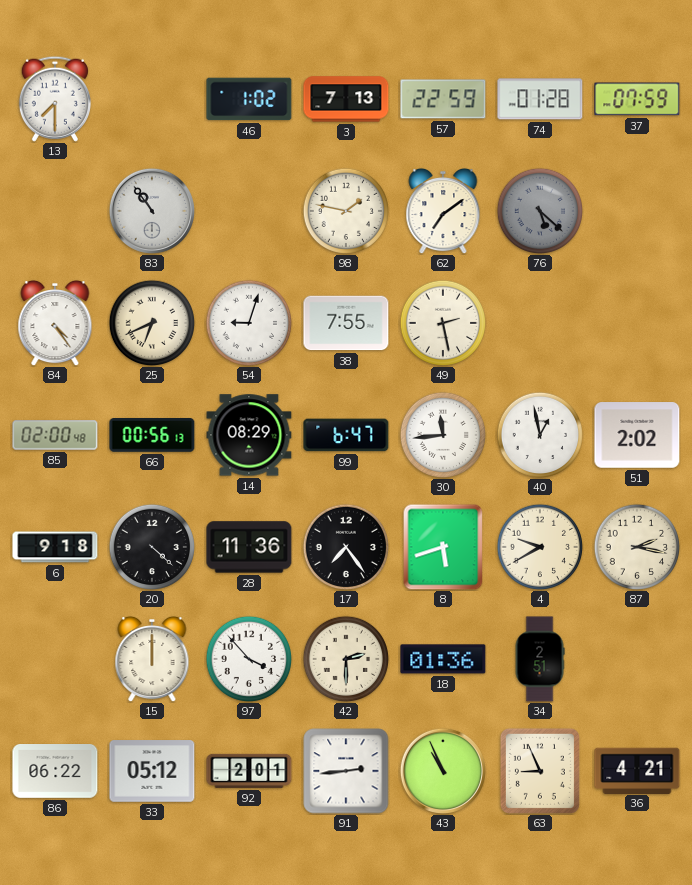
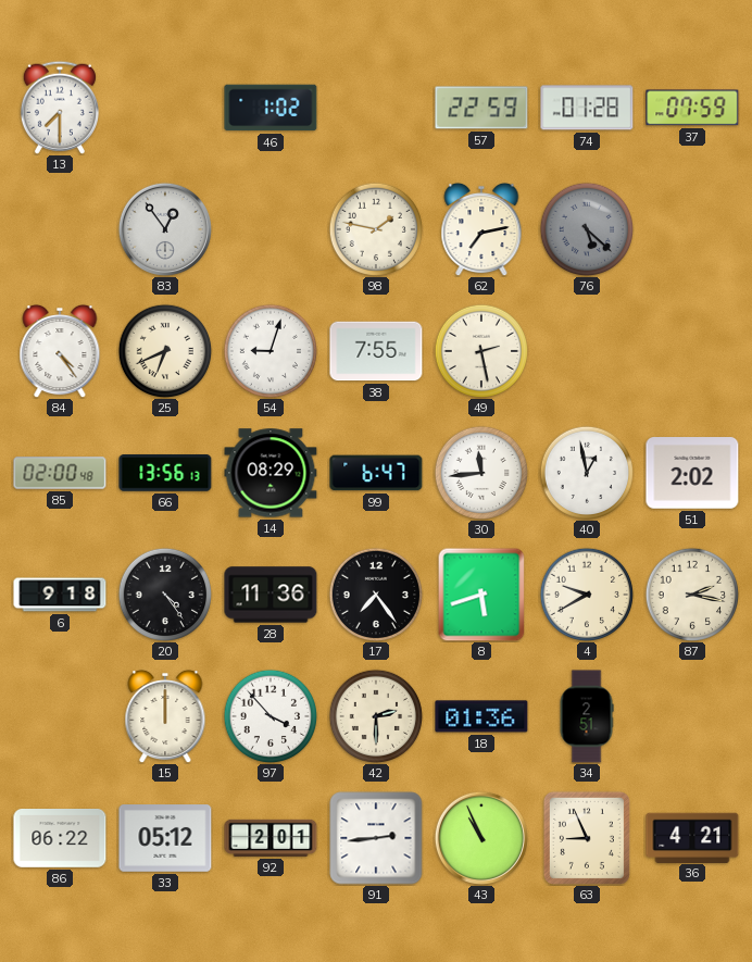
3: 7:13 -> none (346, 99)
83: 10:54 -> 12:54 (165, 229)
62: 7:09 -> 7:13 (481, 229)
66: 00:56 -> 13:56 (165, 474)
20: 4:22 -> 4:24 (164, 594)
